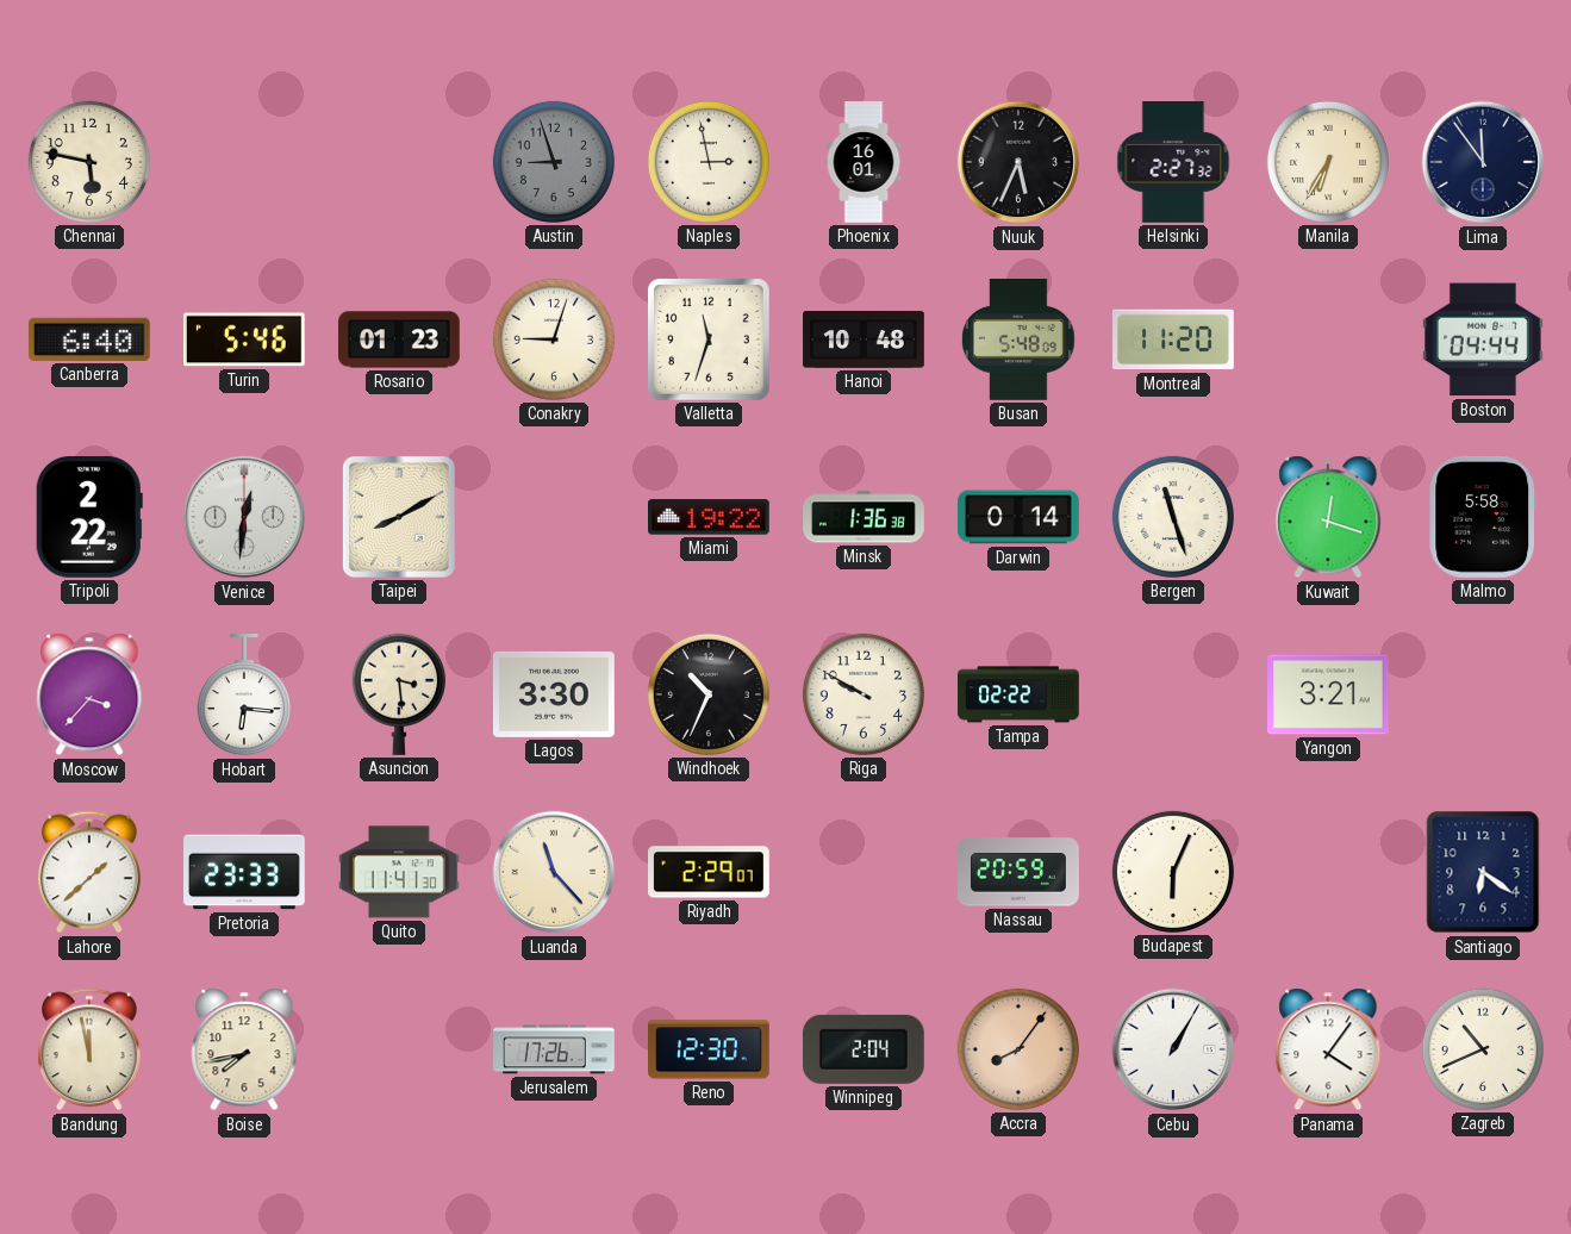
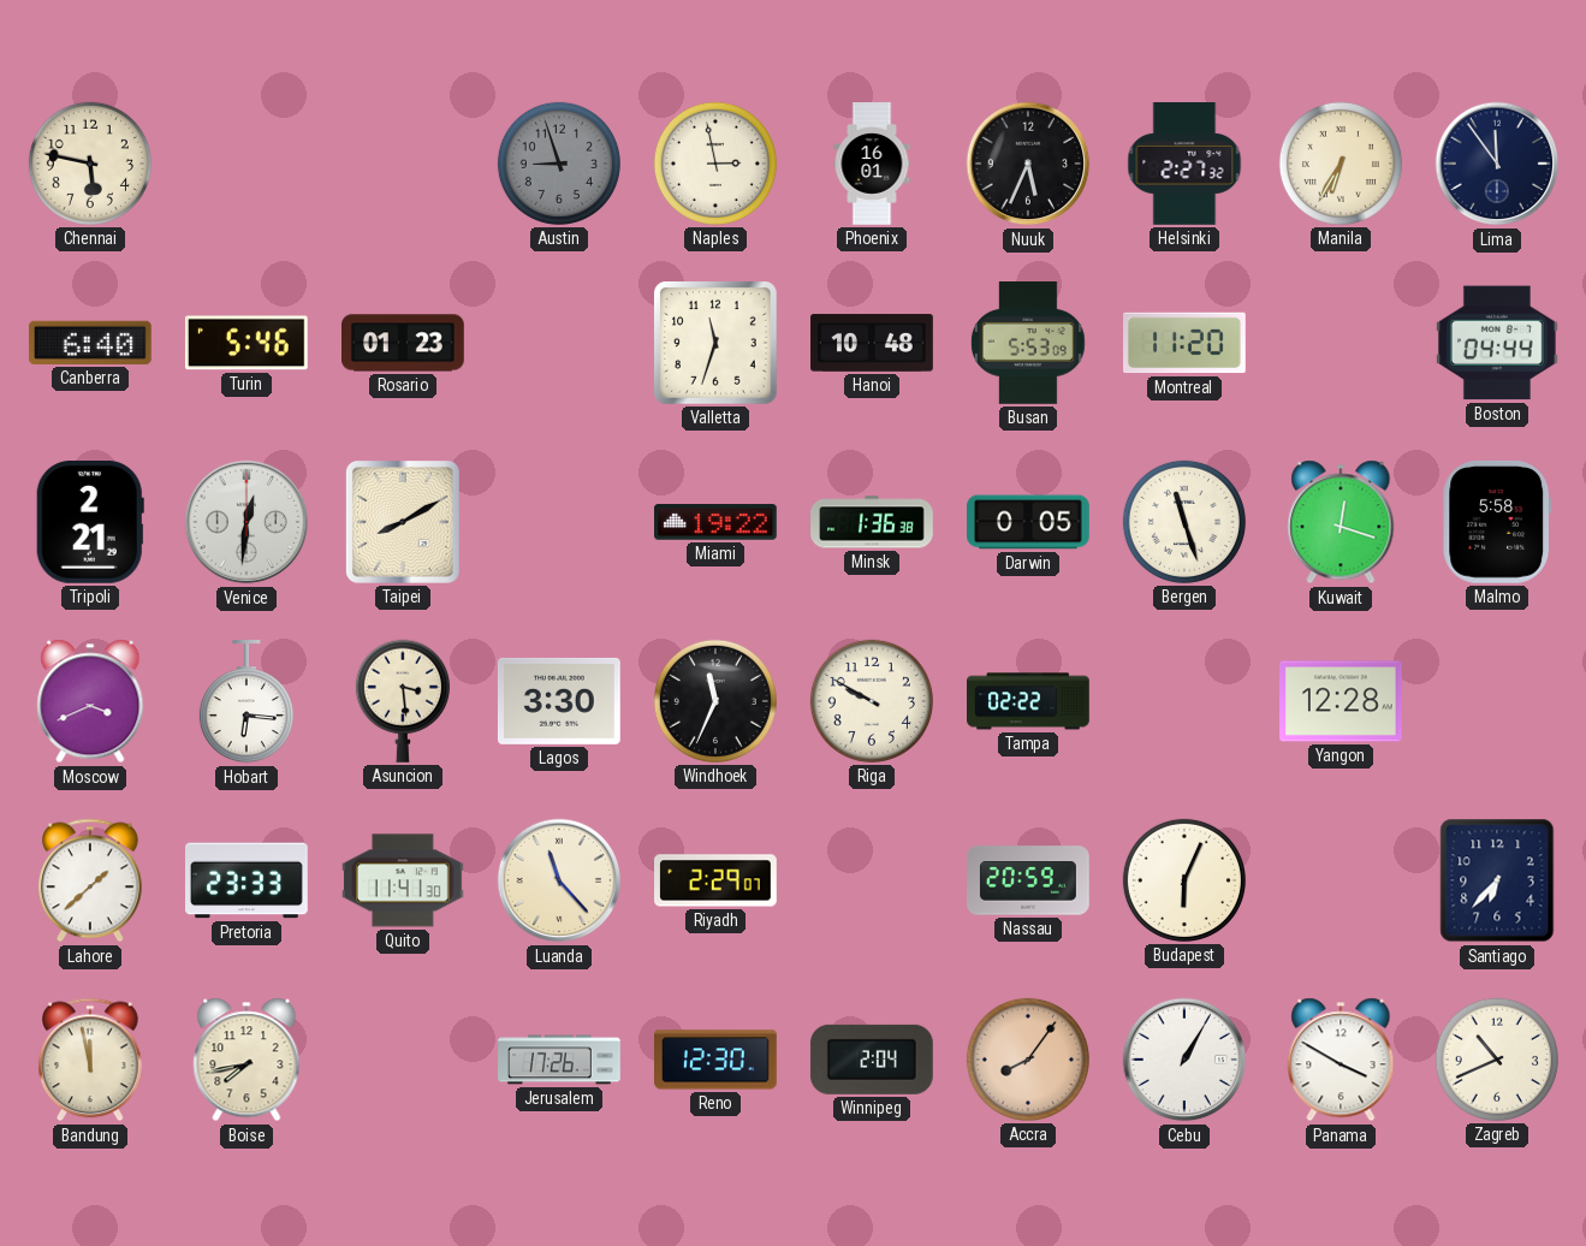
Conakry: 9:03 -> none (554, 339)
Busan: 5:48 -> 5:53 (1029, 344)
Tripoli: 2:22 -> 2:21 (90, 523)
Darwin: 0:14 -> 0:05 (1029, 522)
Moscow: 3:37 -> 3:41 (90, 701)
Windhoek: 10:34 -> 11:34 (715, 701)
Yangon: 3:21 -> 12:28 (1342, 701)
Santiago: 6:21 -> 6:37 (1497, 880)
Panama: 4:06 -> 3:50 (1341, 1060)
